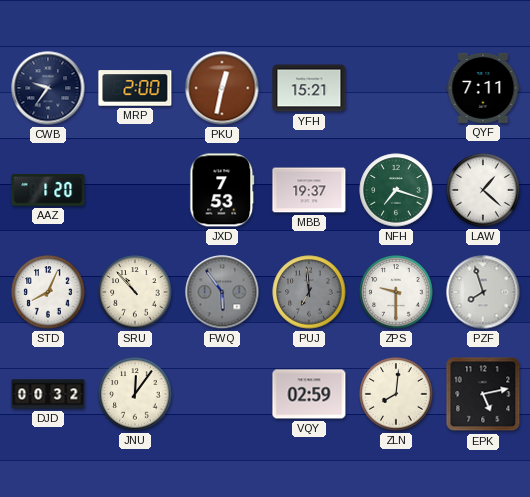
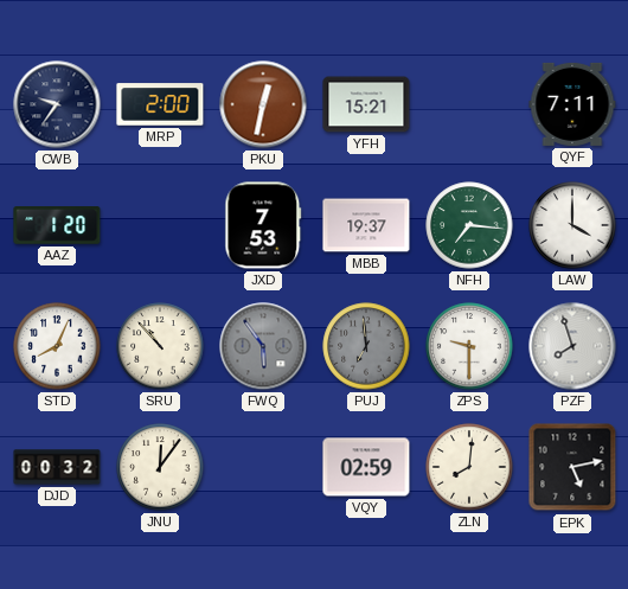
NFH: 7:18 -> 7:16 (469, 225)
LAW: 1:22 -> 4:00 (572, 225)
